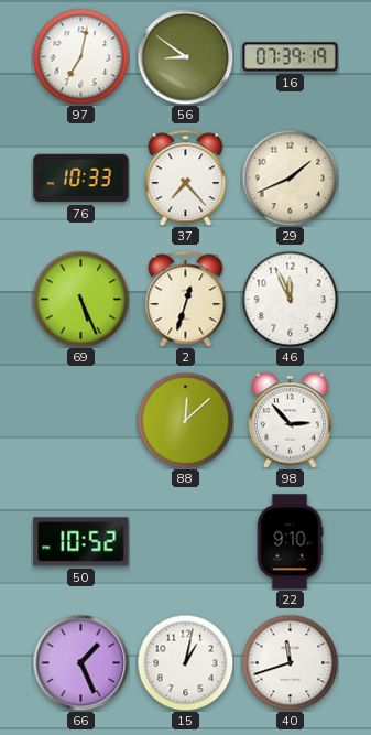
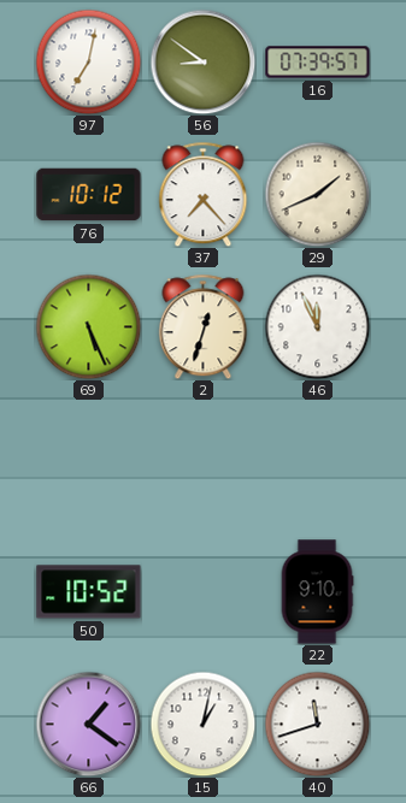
16: 07:39:19 -> 07:39:57 (318, 63)
76: 10:33 -> 10:12 (89, 195)
88: 12:08 -> none (185, 420)
98: 2:53 -> none (290, 420)
66: 1:26 -> 1:21 (88, 724)
